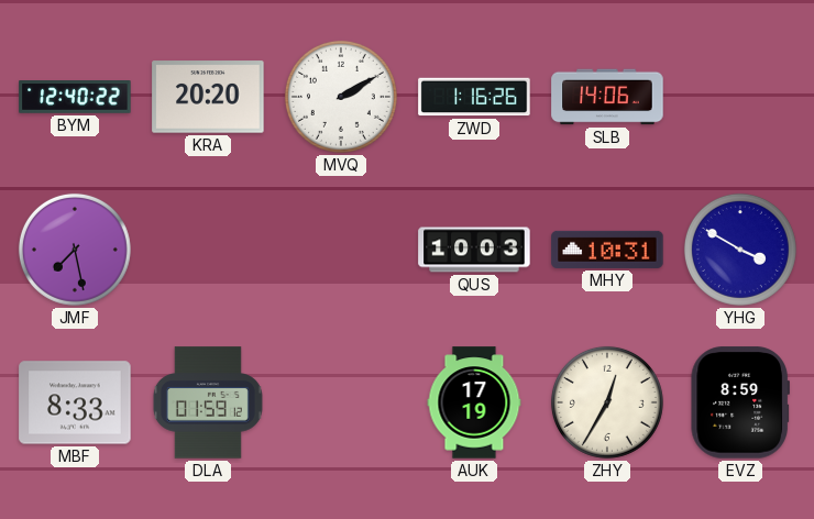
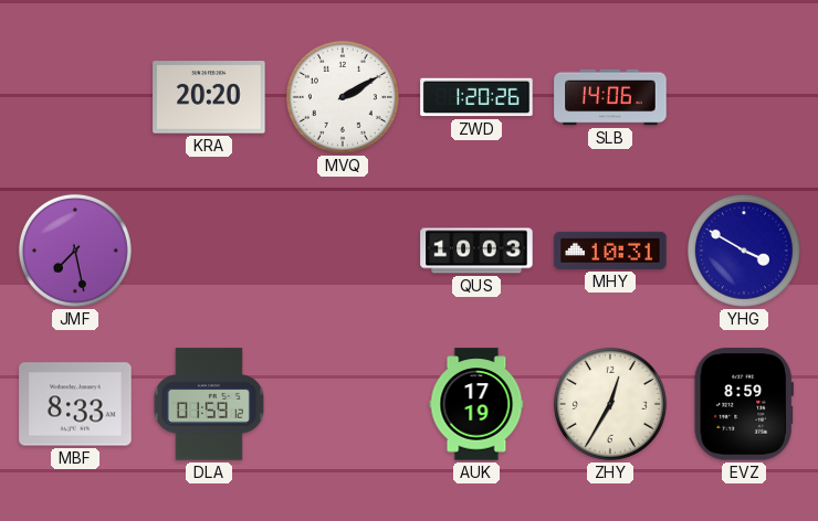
BYM: 12:40 -> none (75, 98)
ZWD: 1:16 -> 1:20 (476, 97)
